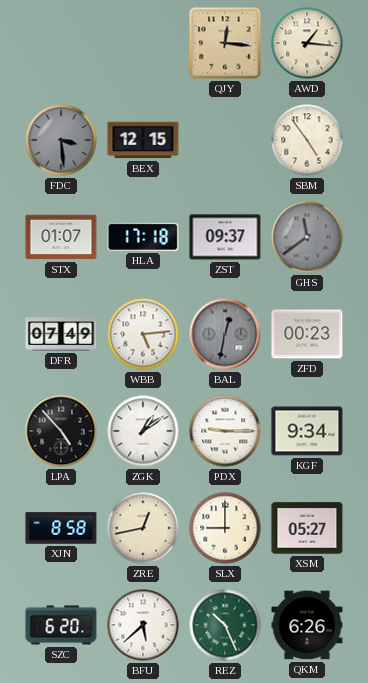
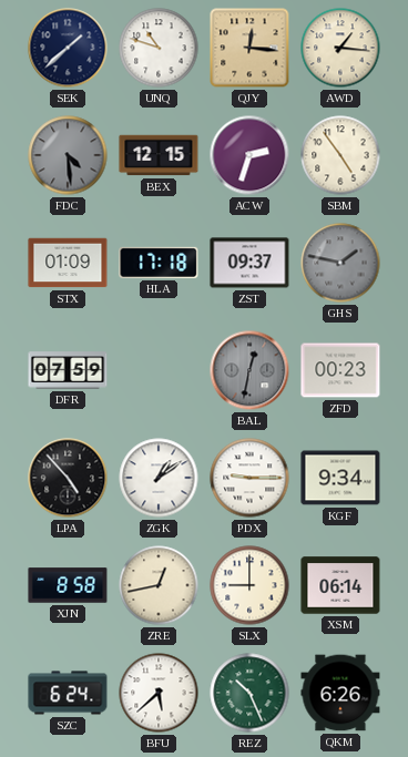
SEK: none -> 1:38 (68, 48)
UNQ: none -> 10:48 (159, 48)
FDC: 3:29 -> 4:29 (68, 155)
ACW: none -> 2:33 (249, 155)
STX: 01:07 -> 01:09 (68, 263)
GHS: 11:39 -> 1:47 (340, 263)
DFR: 07:49 -> 07:59 (68, 370)
WBB: 5:14 -> none (143, 334)
XSM: 05:27 -> 06:14 (340, 585)
SZC: 6:20 -> 6:24 (68, 693)
